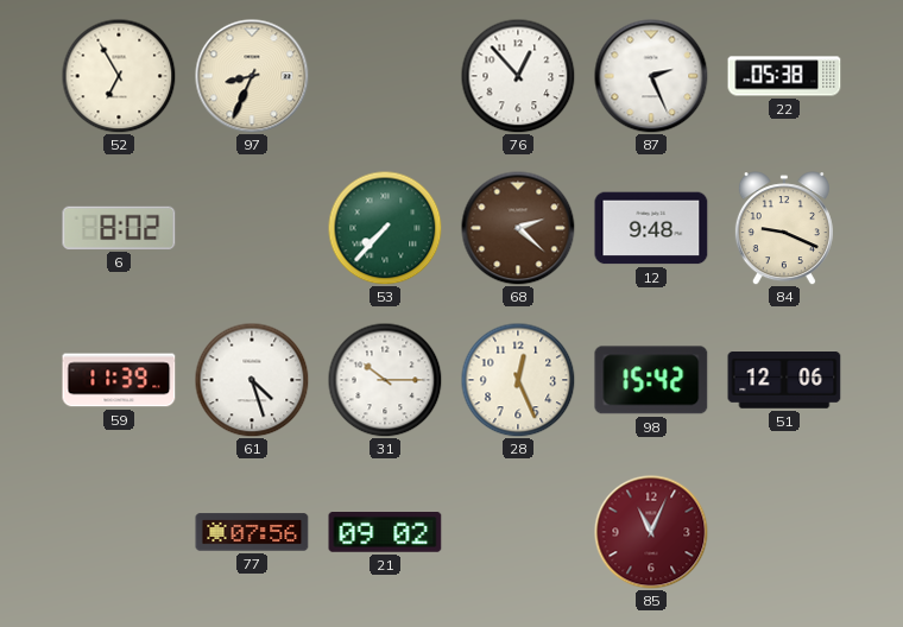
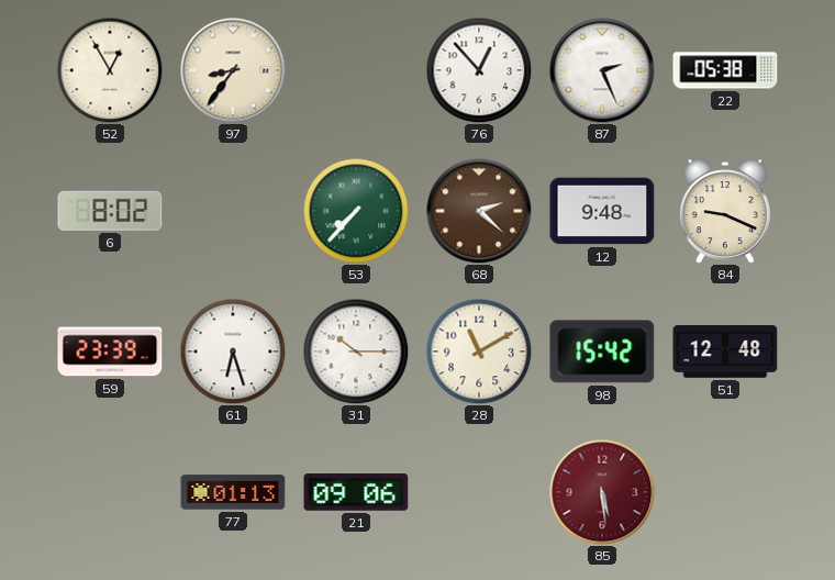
52: 6:55 -> 12:55 (110, 70)
97: 8:34 -> 8:36 (233, 70)
59: 11:39 -> 23:39 (110, 352)
61: 4:27 -> 6:27 (233, 352)
28: 12:26 -> 11:10 (479, 352)
51: 12:06 -> 12:48 (725, 353)
77: 07:56 -> 01:13 (233, 492)
21: 09:02 -> 09:06 (356, 492)
85: 11:04 -> 5:29 (602, 492)
